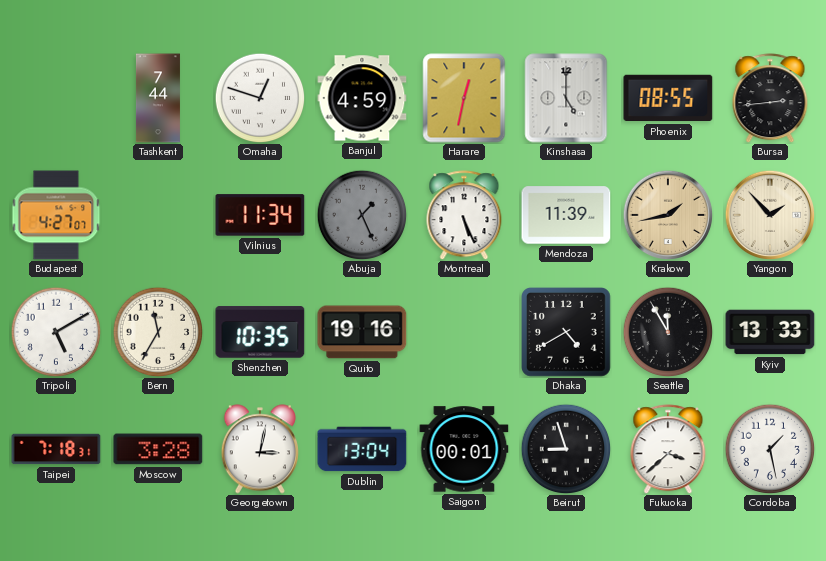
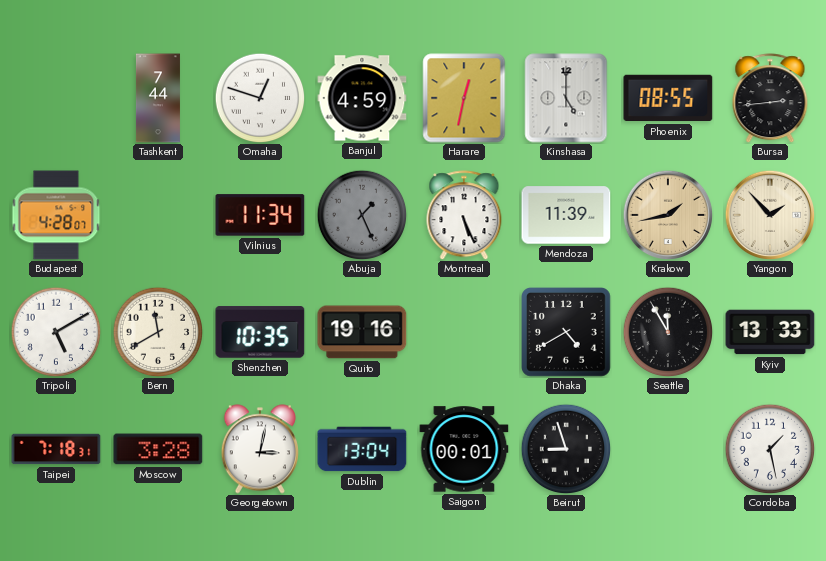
Budapest: 4:27 -> 4:28 (56, 215)
Bern: 11:35 -> 11:40 (158, 332)
Fukuoka: 3:38 -> none (668, 449)
